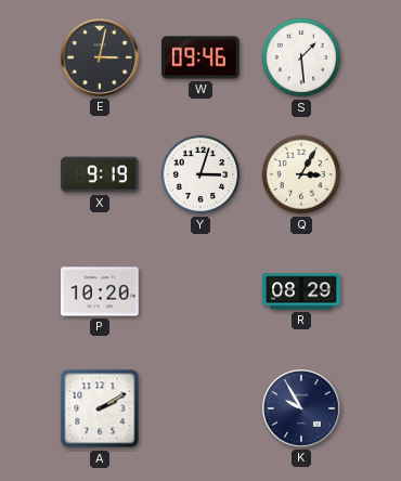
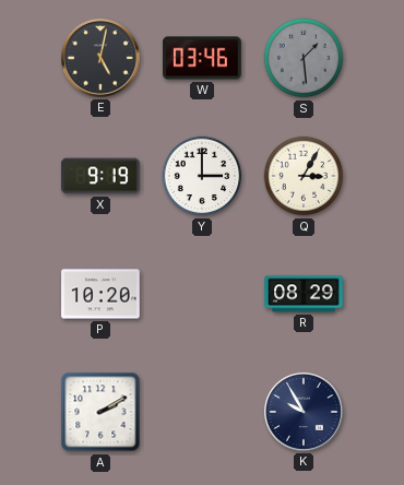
E: 3:02 -> 5:02 (102, 59)
W: 09:46 -> 03:46 (202, 58)
S dial: white -> grey (304, 58)
Y: 3:03 -> 3:00 (202, 176)
